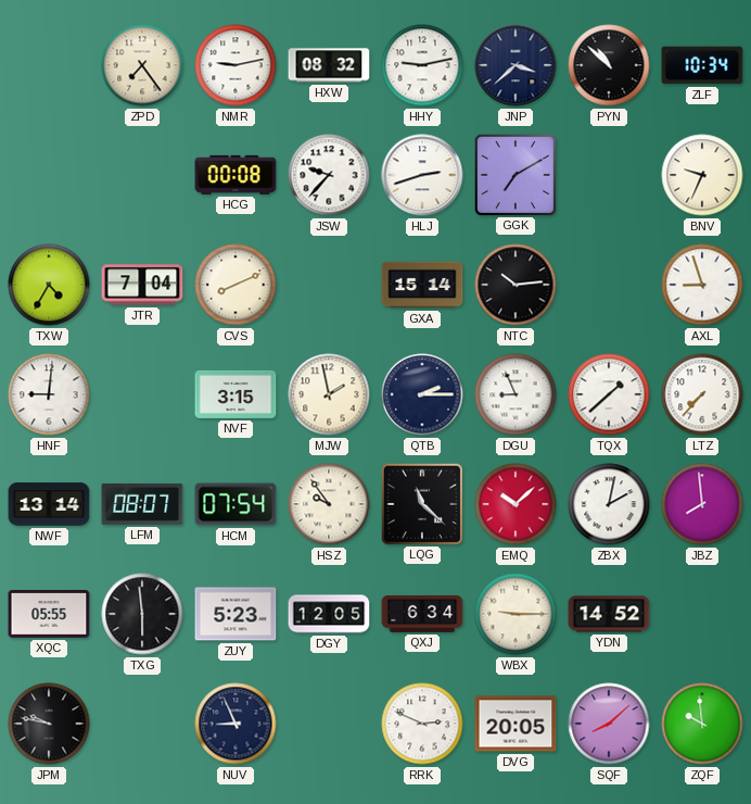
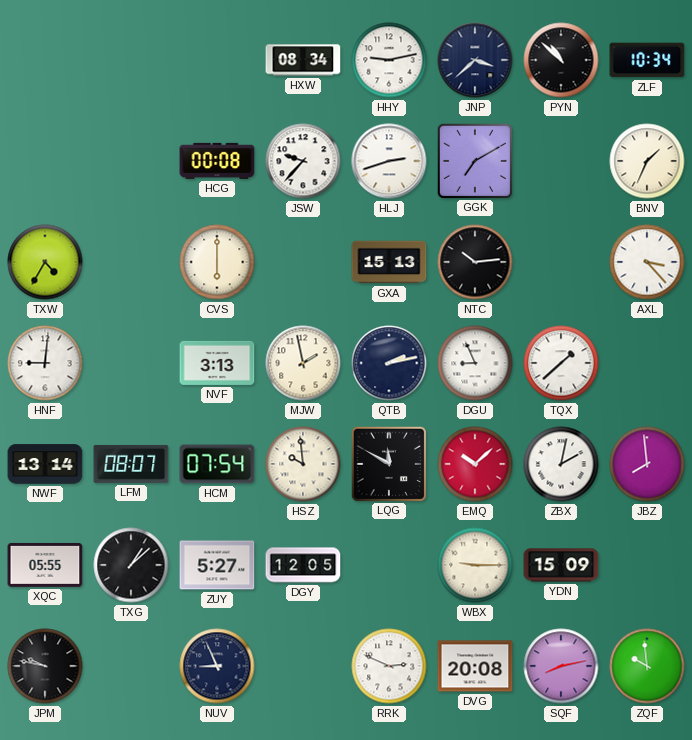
ZPD: 7:24 -> none (142, 65)
NMR: 9:13 -> none (236, 65)
HXW: 08:32 -> 08:34 (303, 60)
BNV: 9:34 -> 1:34 (647, 161)
JTR: 7:04 -> none (142, 285)
CVS: 8:11 -> 6:00 (217, 262)
GXA: 15:14 -> 15:13 (389, 262)
AXL: 8:57 -> 3:23 (647, 262)
NVF: 3:15 -> 3:13 (217, 363)
QTB: 2:15 -> 2:13 (389, 363)
LTZ: 7:37 -> none (702, 394)
HSZ: 9:54 -> 9:59 (303, 464)
LQG: 11:22 -> 11:50 (388, 463)
TXG: 5:59 -> 1:08 (131, 565)
ZUY: 5:23 -> 5:27 (217, 565)
QXJ: 6:34 -> none (422, 614)
YDN: 14:52 -> 15:09 (561, 565)
DVG: 20:05 -> 20:08 (475, 666)
SQF: 8:08 -> 8:13 (561, 666)
